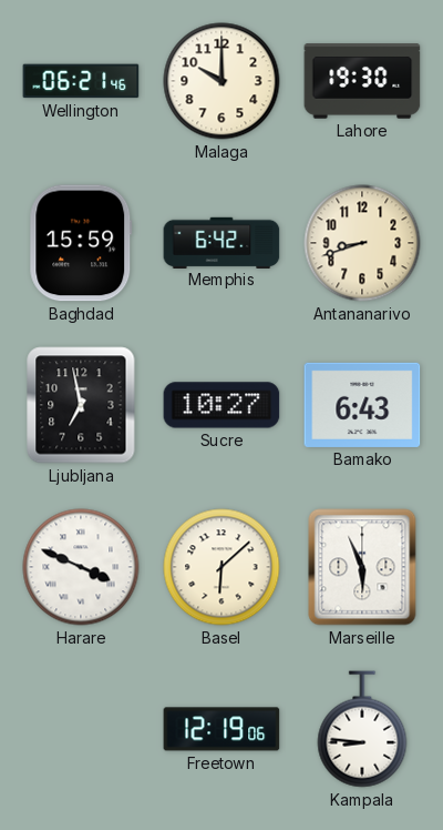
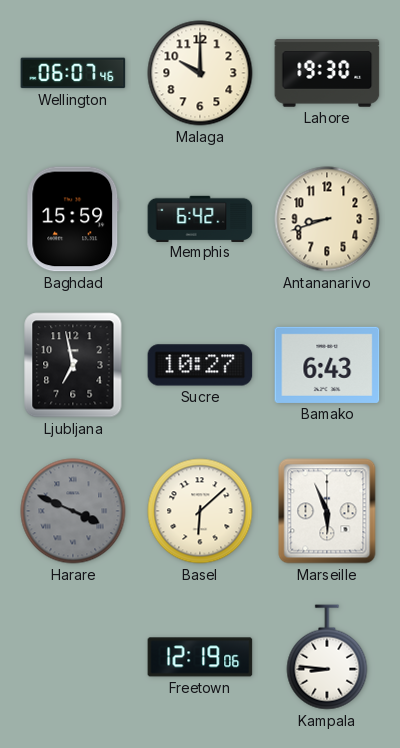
Wellington: 06:21 -> 06:07 (73, 73)
Harare dial: white -> grey (73, 511)
